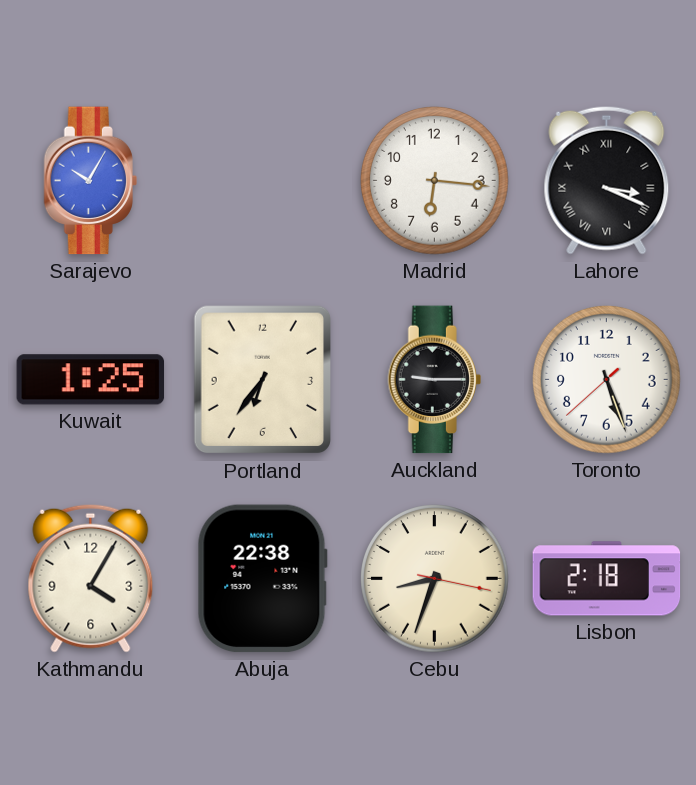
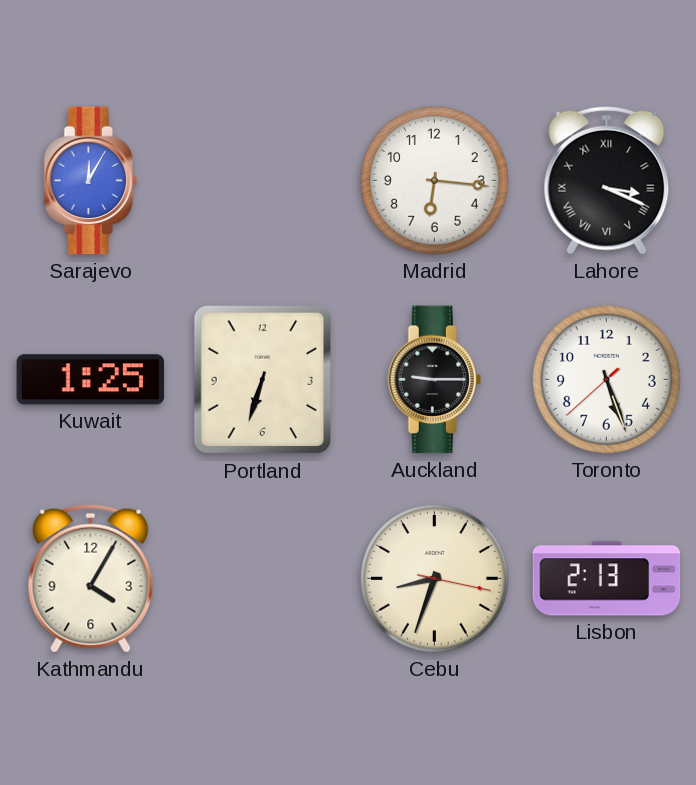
Sarajevo: 10:05 -> 12:05 (90, 181)
Portland: 6:36 -> 6:33 (262, 380)
Abuja: 22:38 -> none (262, 579)
Lisbon: 2:18 -> 2:13 (607, 579)
